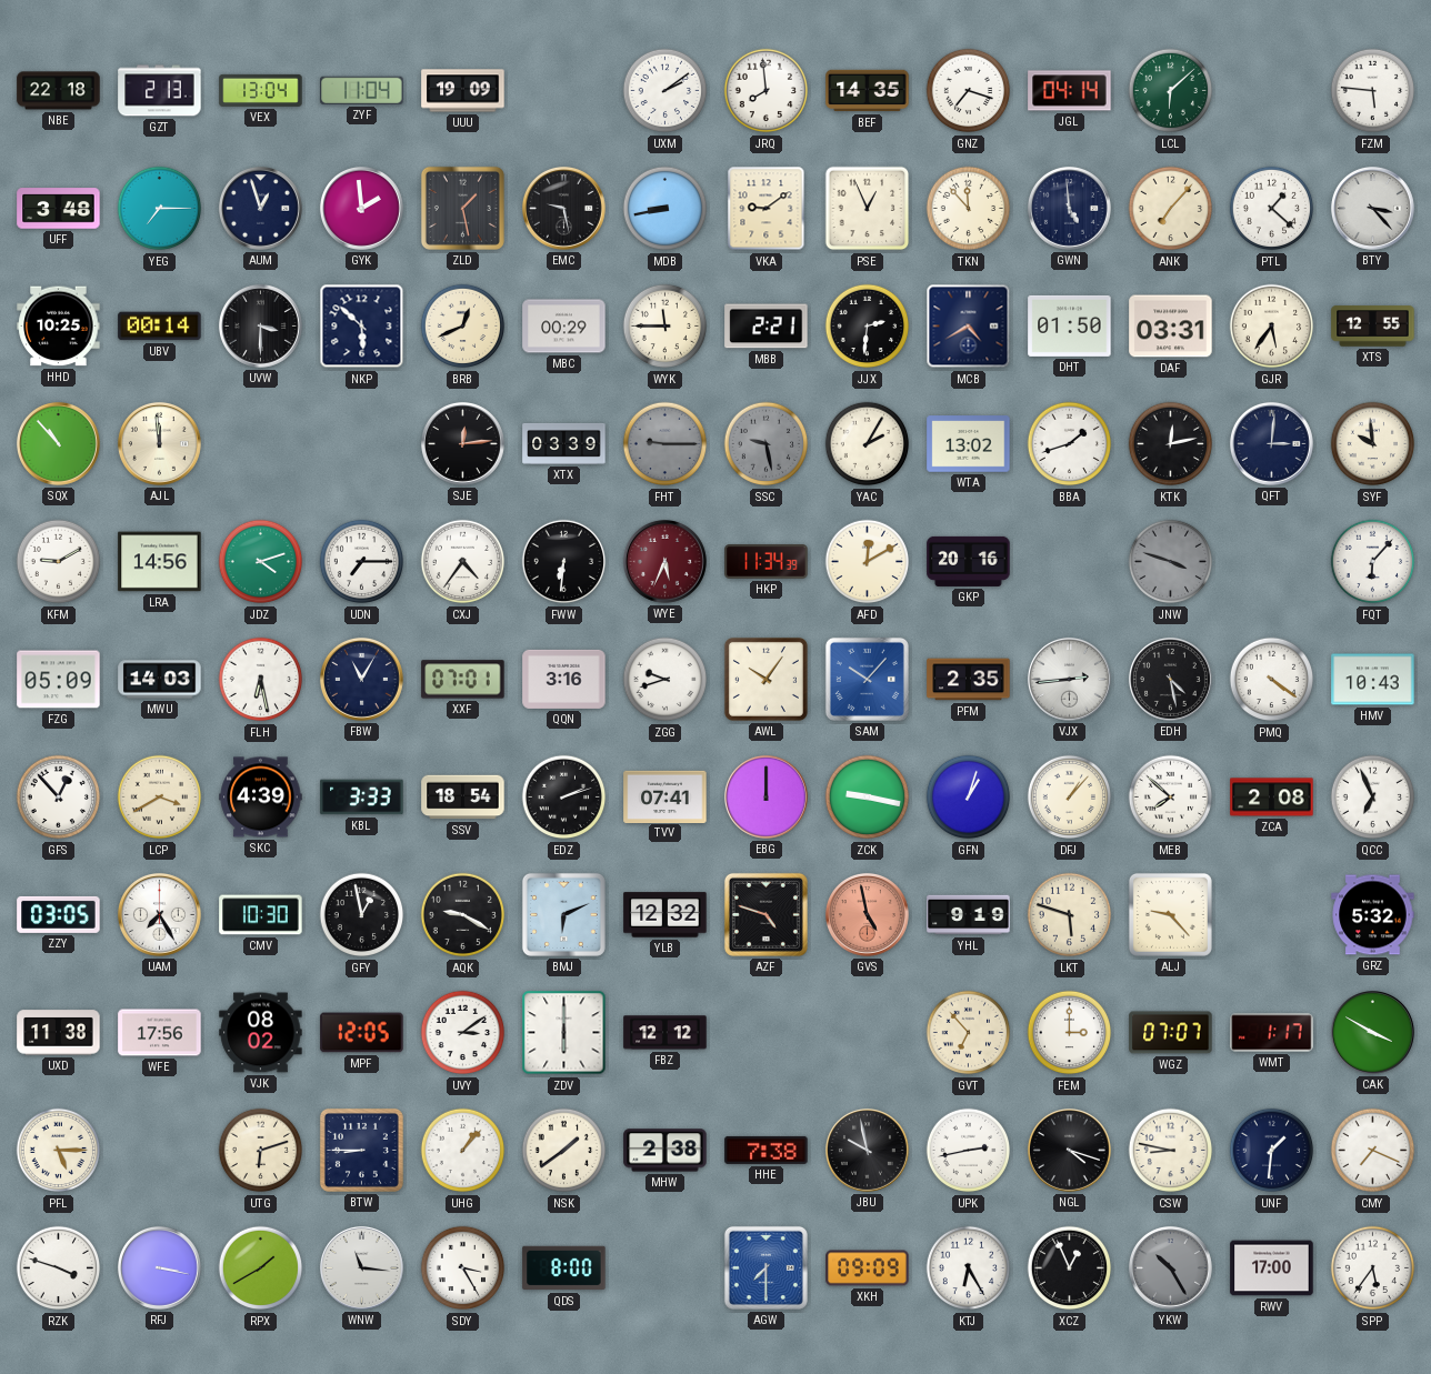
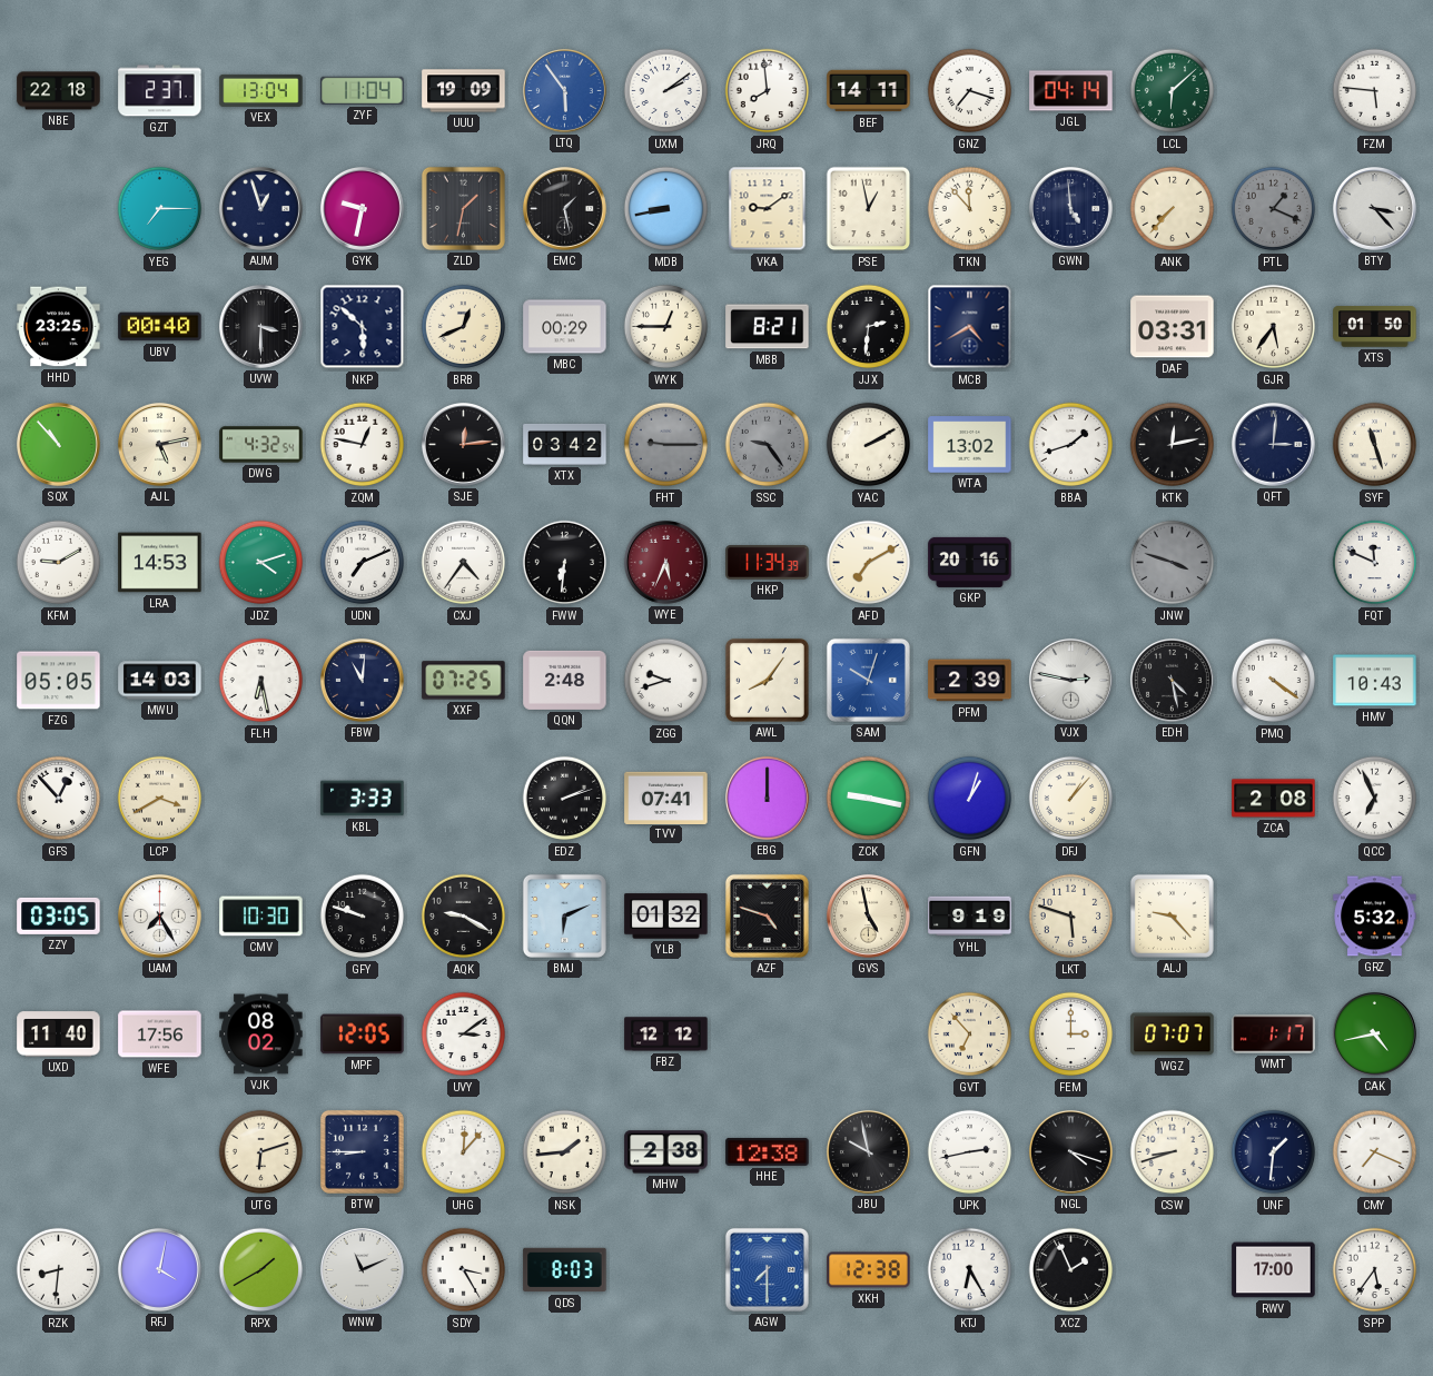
GZT: 2:13 -> 2:37 (160, 91)
LTQ: none -> 5:54 (564, 90)
BEF: 14:35 -> 14:11 (869, 91)
UFF: 3:48 -> none (59, 209)
GYK: 1:59 -> 9:32 (362, 208)
ZLD: 1:28 -> 1:32 (463, 208)
EMC: 9:28 -> 1:28 (564, 208)
PSE: 12:56 -> 12:58 (869, 209)
ANK: 7:07 -> 7:37 (1173, 209)
PTL: 1:22 -> 1:19 (1274, 209)
PTL dial: white -> grey (1274, 209)
HHD: 10:25 -> 23:25 (59, 327)
UBV: 00:14 -> 00:40 (160, 327)
WYK: 11:45 -> 12:45 (666, 327)
MBB: 2:21 -> 8:21 (768, 327)
DHT: 01:50 -> none (1070, 325)
XTS: 12:55 -> 01:50 (1375, 327)
AJL: 11:59 -> 5:13 (159, 444)
DWG: none -> 4:32 (261, 445)
ZQM: none -> 12:47 (363, 445)
XTX: 03:39 -> 03:42 (565, 444)
SSC: 9:28 -> 9:24 (768, 445)
YAC: 2:05 -> 2:10 (869, 445)
SYF: 9:59 -> 11:27 (1375, 445)
LRA: 14:56 -> 14:53 (160, 563)
UDN: 7:15 -> 7:11 (363, 563)
AFD: 12:10 -> 7:10 (869, 563)
FQT: 6:07 -> 11:49 (1375, 563)
FZG: 05:09 -> 05:05 (59, 681)
FBW: 11:05 -> 11:01 (362, 680)
XXF: 07:01 -> 07:25 (464, 681)
QQN: 3:16 -> 2:48 (565, 680)
AWL: 10:06 -> 8:06 (767, 680)
SAM: 10:07 -> 10:03 (868, 680)
PFM: 2:35 -> 2:39 (970, 681)
VJX: 2:44 -> 2:47 (1070, 680)
SKC: 4:39 -> none (261, 798)
SSV: 18:54 -> none (463, 798)
MEB: 7:52 -> none (1171, 798)
GFY: 12:58 -> 9:48 (363, 917)
YLB: 12:32 -> 01:32 (666, 917)
GVS dial: salmon -> cream (868, 915)
UXD: 11:38 -> 11:40 (59, 1035)
ZDV: 6:00 -> none (564, 1033)
CAK: 3:50 -> 4:43 (1374, 1033)
PFL: 5:15 -> none (59, 1151)
UHG: 1:07 -> 12:07 (464, 1152)
NSK: 1:39 -> 1:44 (565, 1152)
HHE: 7:38 -> 12:38 (768, 1151)
CSW: 8:47 -> 8:42 (1173, 1152)
RZK: 3:48 -> 8:31 (59, 1270)
RFJ: 3:17 -> 4:02 (159, 1269)
WNW: 11:16 -> 11:11 (362, 1269)
QDS: 8:00 -> 8:03 (565, 1270)
XKH: 09:09 -> 12:38 (869, 1270)
XCZ: 12:56 -> 1:56 (1071, 1270)
YKW: 10:25 -> none (1170, 1267)
